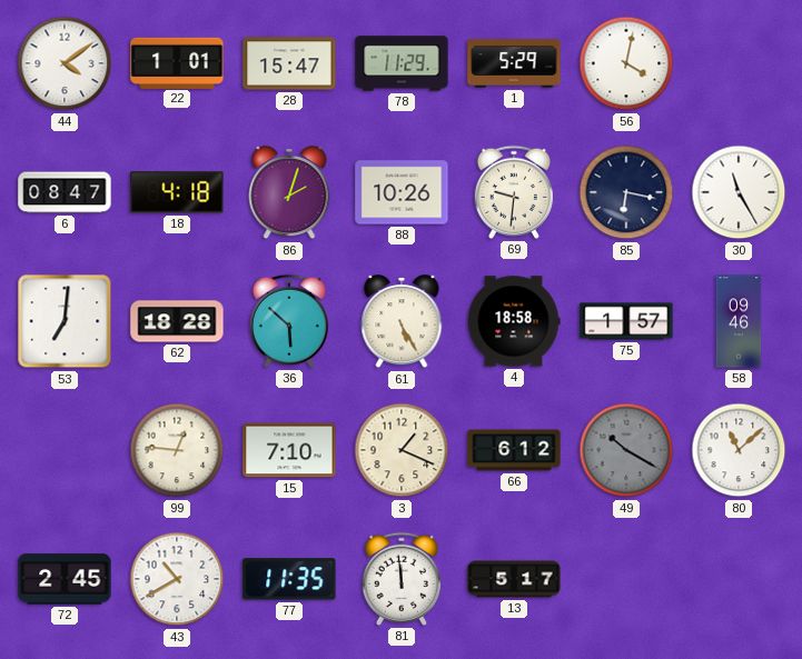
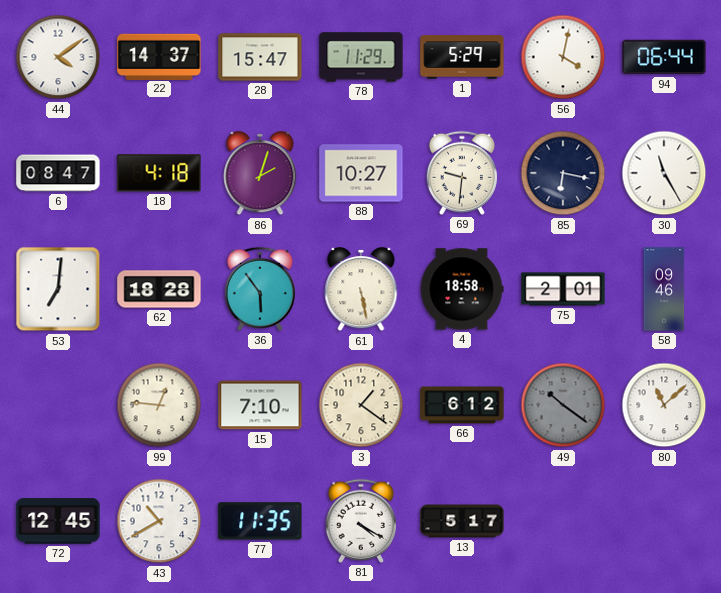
22: 1:01 -> 14:37 (159, 56)
94: none -> 06:44 (664, 57)
88: 10:26 -> 10:27 (361, 173)
36: 5:52 -> 5:54 (260, 289)
61: 5:25 -> 5:28 (361, 290)
75: 1:57 -> 2:01 (563, 289)
3: 1:19 -> 1:21 (361, 405)
49: 10:20 -> 10:21 (563, 405)
72: 2:45 -> 12:45 (58, 521)
81: 11:59 -> 4:20 (361, 521)
